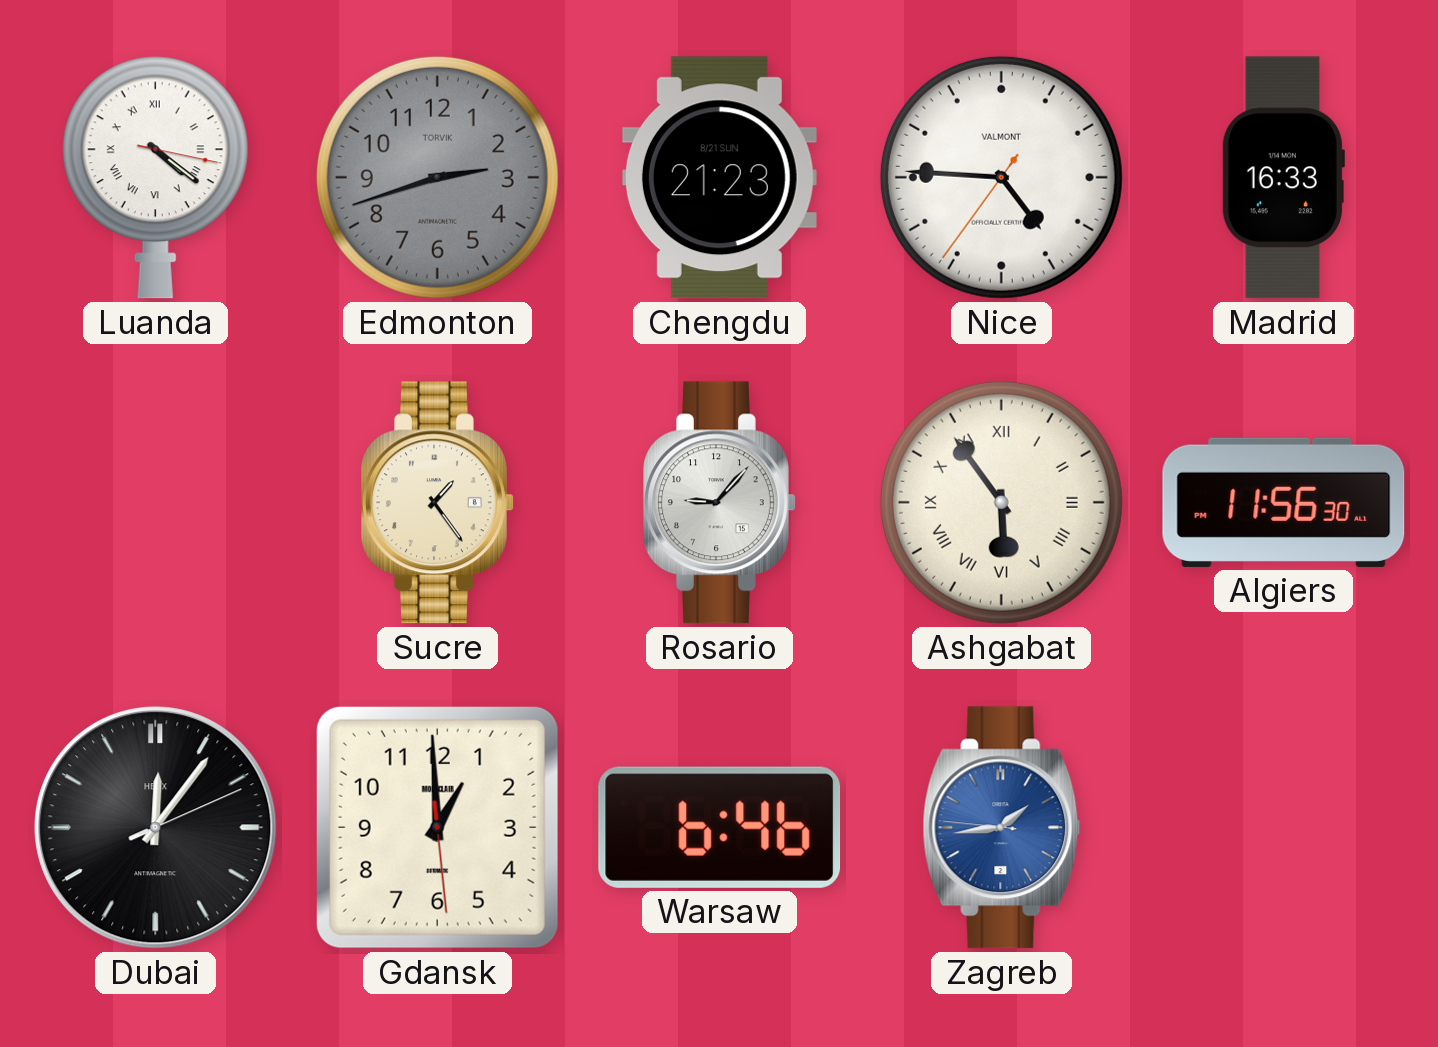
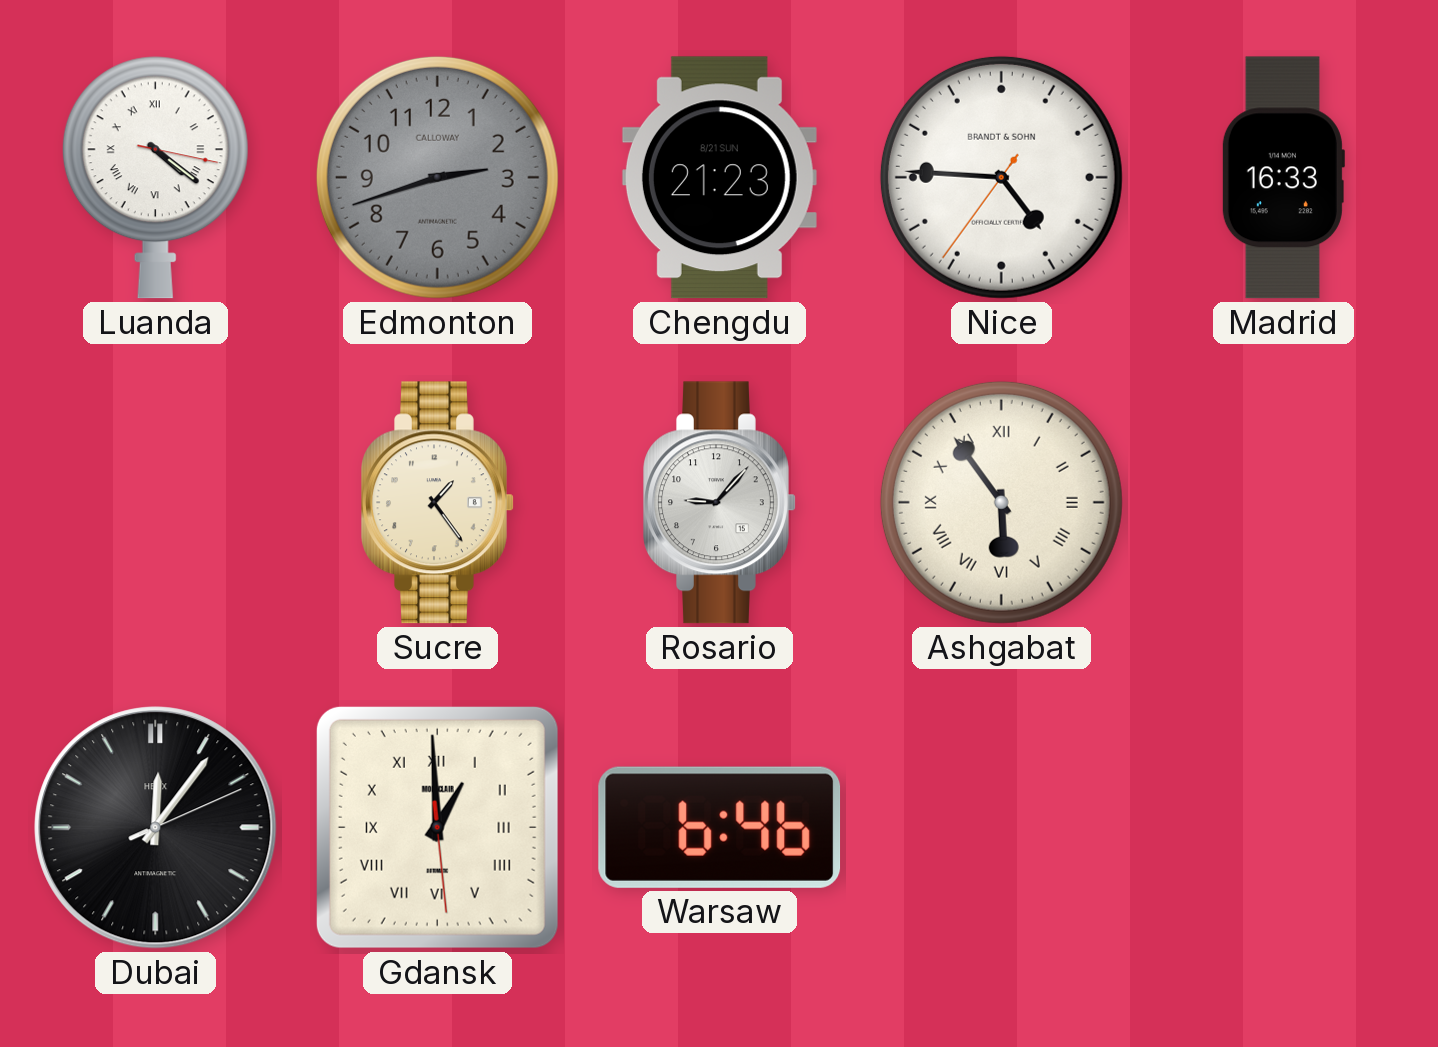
Edmonton brand: TORVIK -> CALLOWAY (437, 177)
Nice brand: VALMONT -> BRANDT & SOHN (1001, 177)
Algiers: 11:56 -> none (1284, 502)
Gdansk numerals: Arabic -> Roman (437, 827)
Zagreb: 1:43 -> none (1002, 828)
